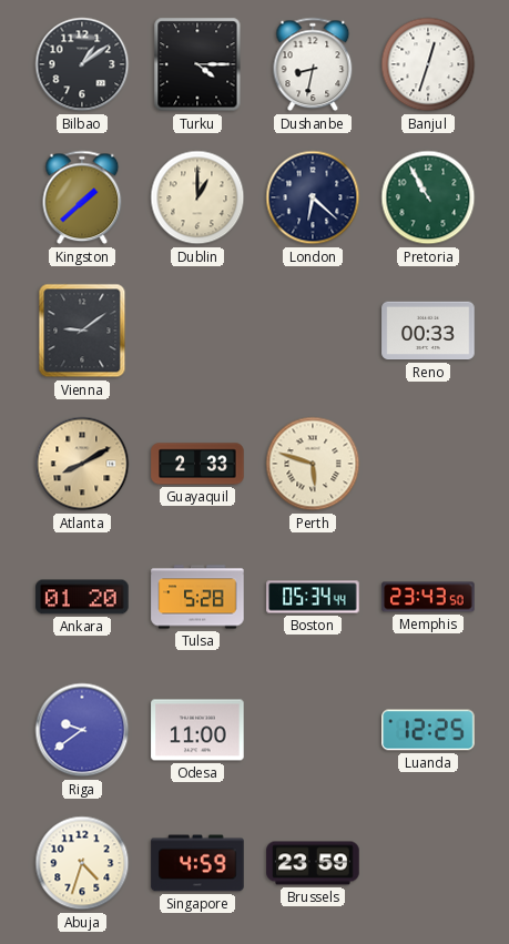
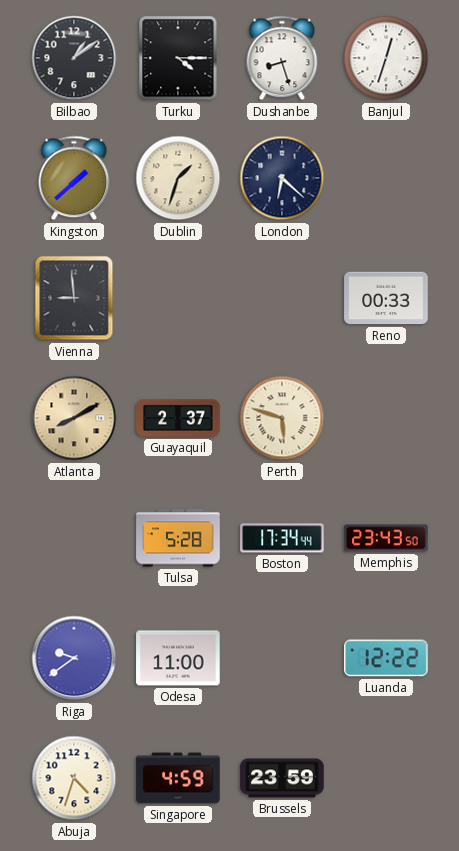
Dushanbe: 8:32 -> 8:27 (282, 58)
Dublin: 1:00 -> 1:33 (178, 178)
Pretoria: 10:55 -> none (428, 197)
Vienna: 9:09 -> 8:59 (74, 298)
Guayaquil: 2:33 -> 2:37 (178, 418)
Ankara: 01:20 -> none (82, 597)
Boston: 05:34 -> 17:34 (282, 538)
Luanda: 12:25 -> 12:22 (386, 658)
